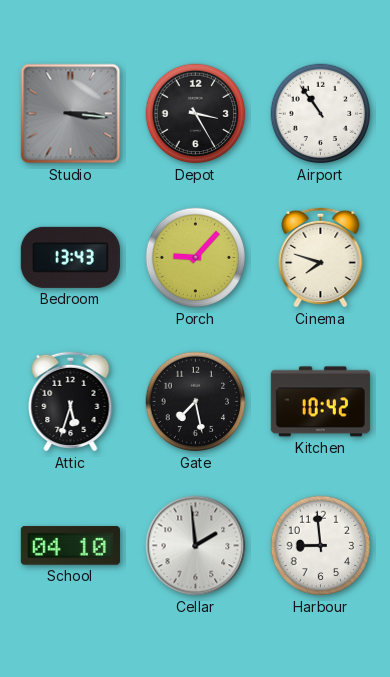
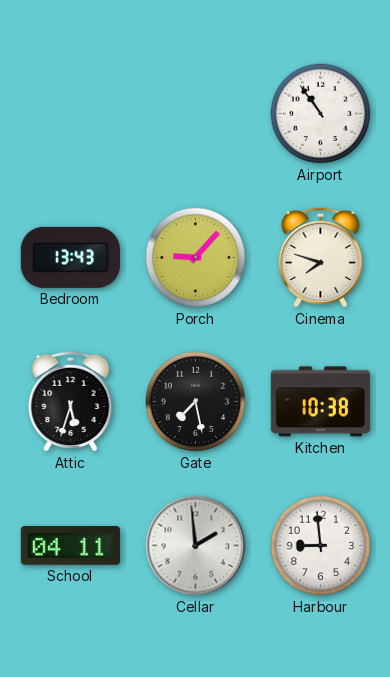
Studio: 3:16 -> none (71, 114)
Depot: 3:25 -> none (196, 114)
Kitchen: 10:42 -> 10:38 (320, 402)
School: 04:10 -> 04:11 (70, 546)
